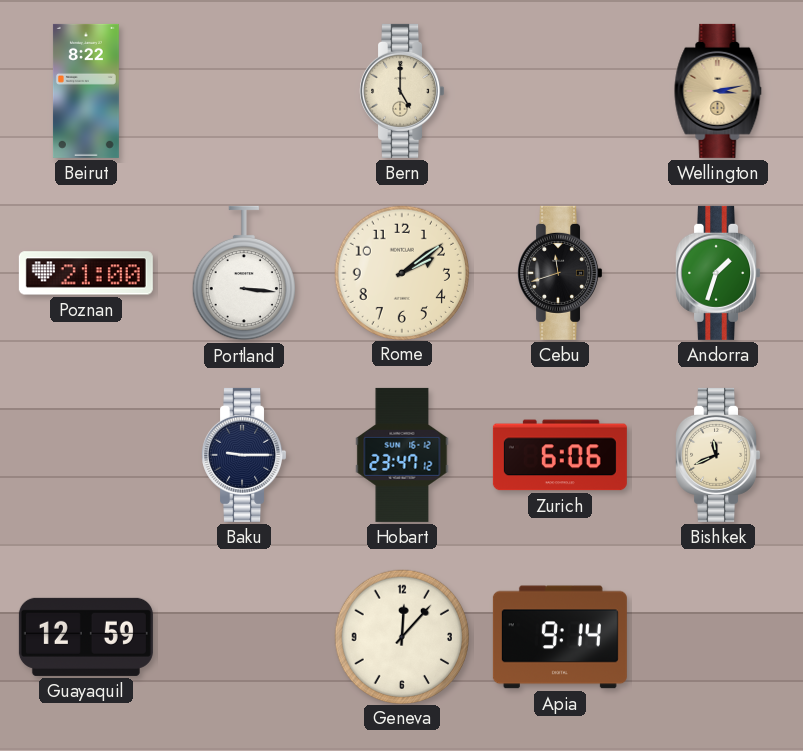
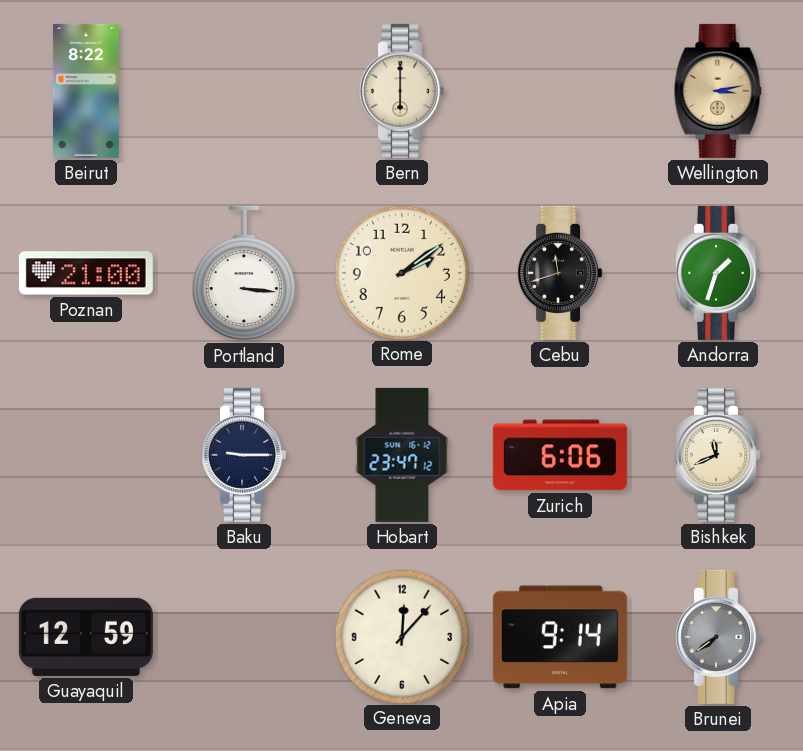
Bern: 5:00 -> 6:00 (402, 91)
Brunei: none -> 7:39 (718, 637)
